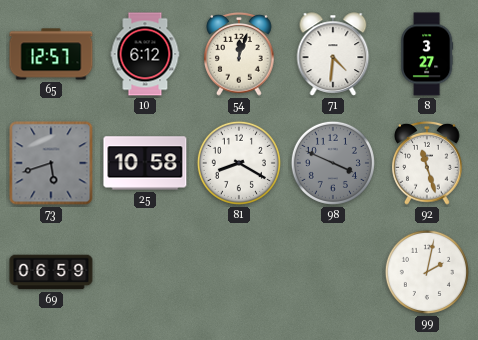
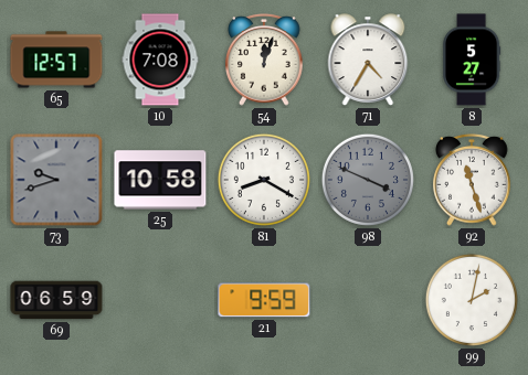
10: 6:12 -> 7:08 (160, 60)
71: 4:31 -> 4:35 (368, 60)
8: 3:27 -> 5:27 (472, 60)
73: 5:42 -> 9:42 (56, 180)
21: none -> 9:59 (264, 300)
